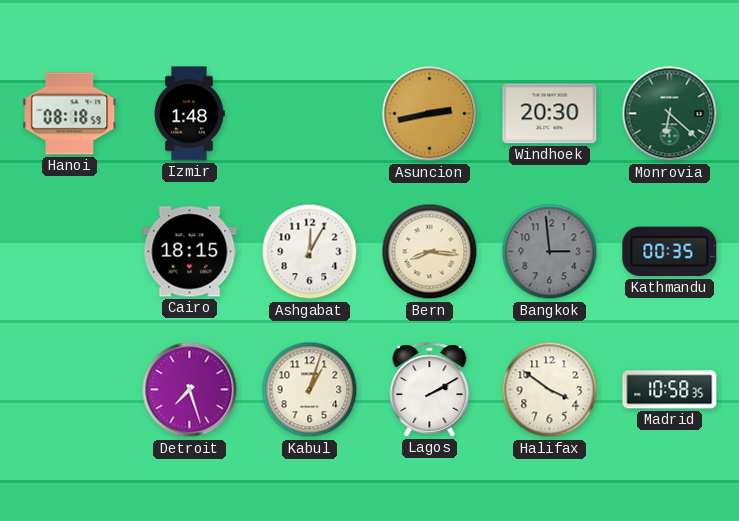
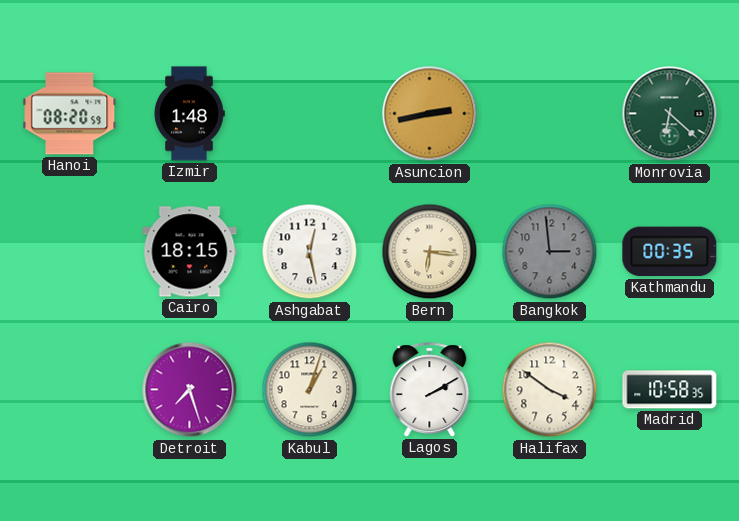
Hanoi: 08:18 -> 08:20 (70, 114)
Windhoek: 20:30 -> none (550, 114)
Ashgabat: 12:05 -> 12:28 (310, 252)
Bern: 8:16 -> 6:16 (430, 252)
